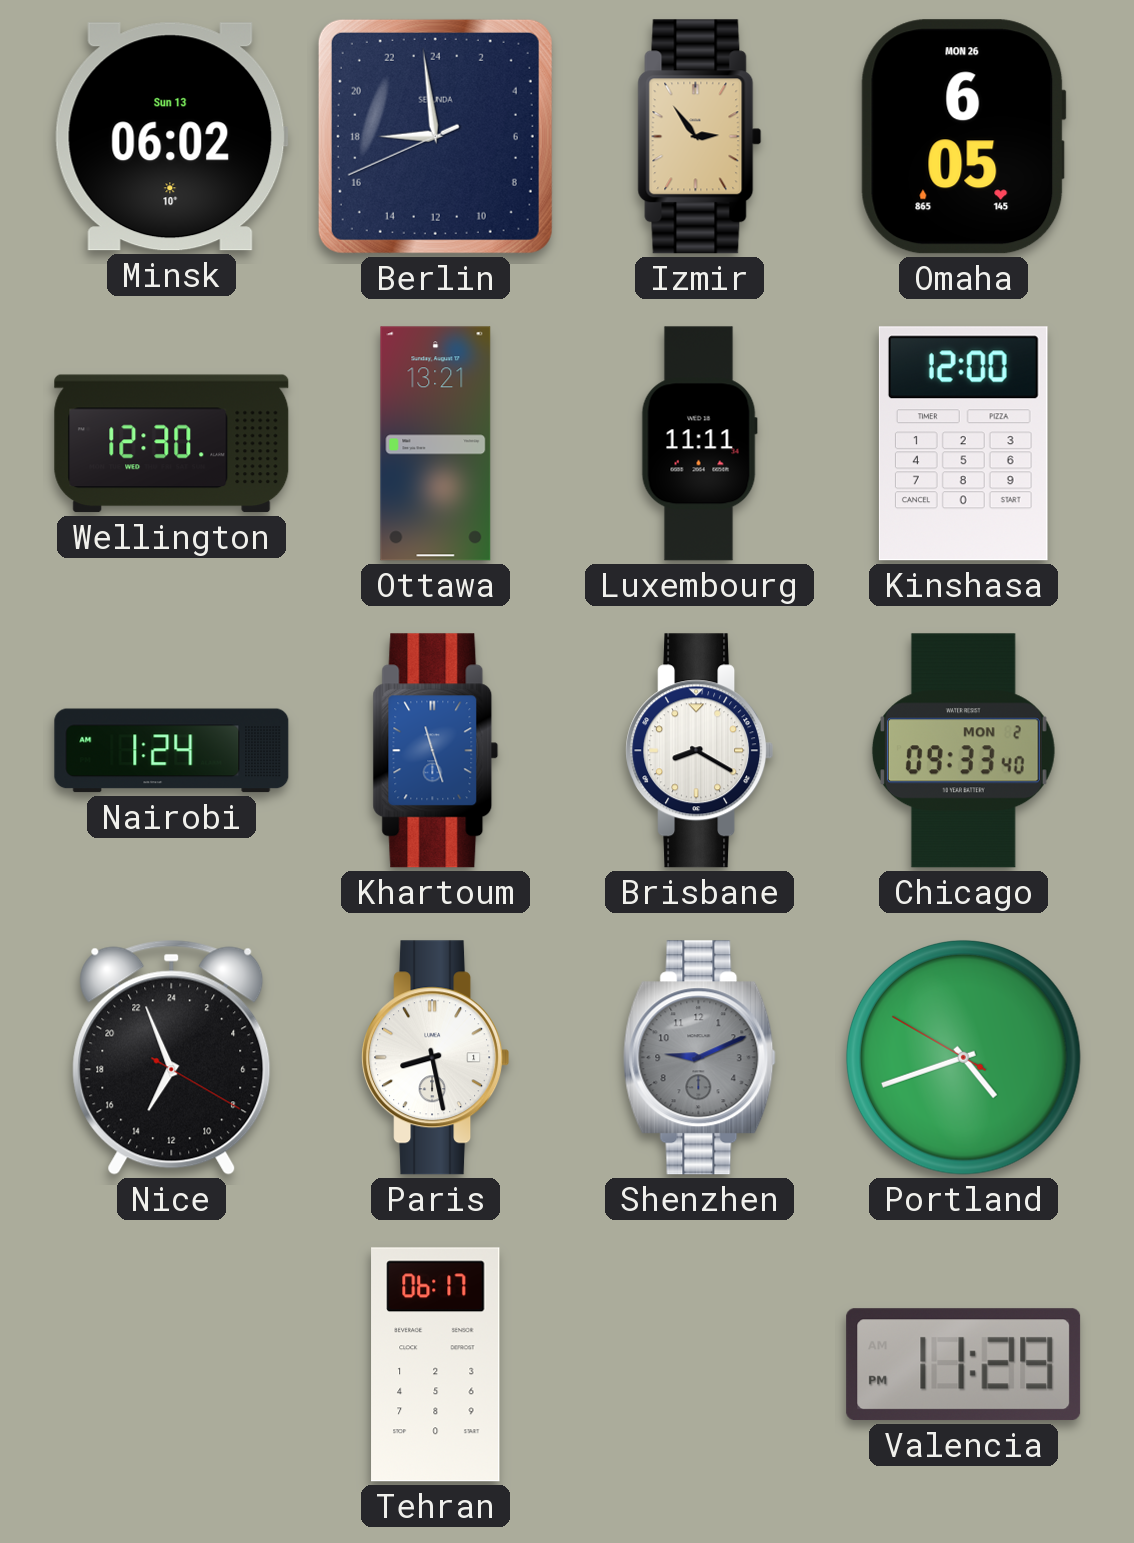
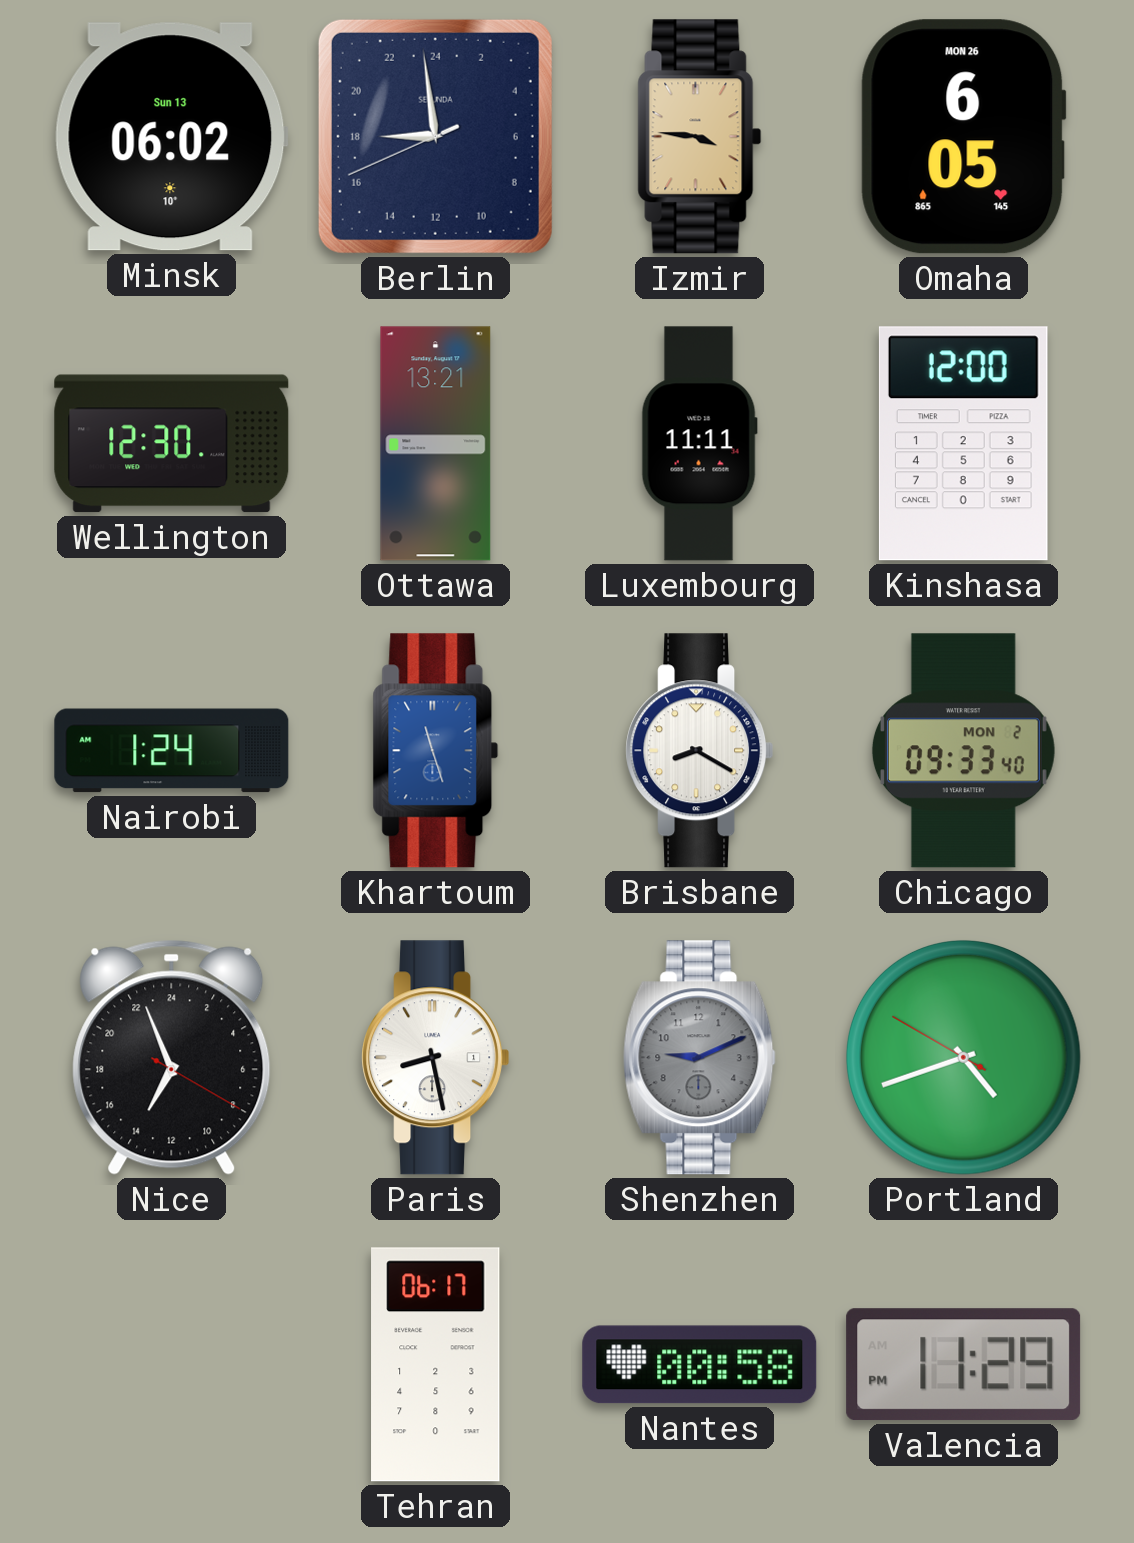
Izmir: 2:54 -> 3:46 (700, 137)
Nantes: none -> 00:58 (700, 1365)
